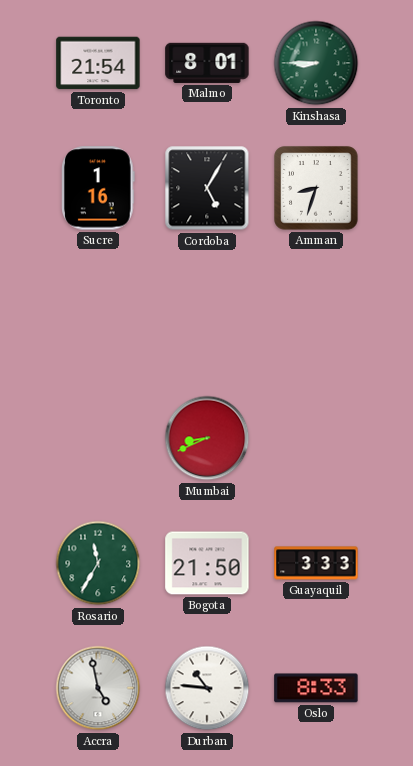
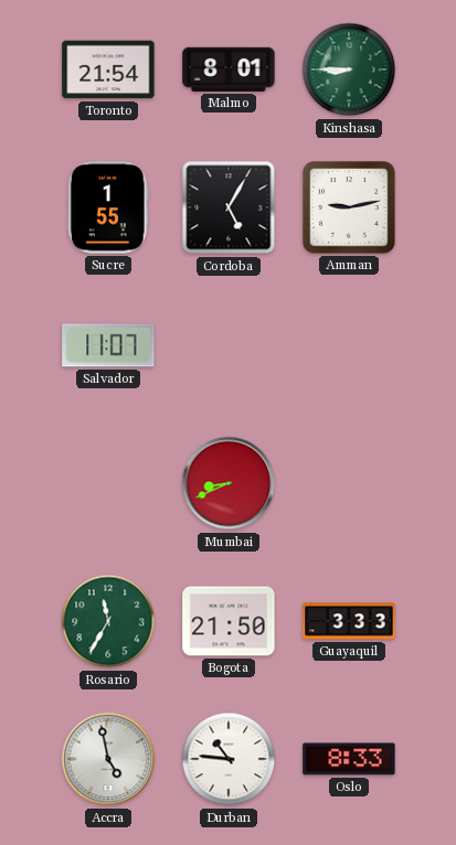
Sucre: 1:16 -> 1:55 (109, 207)
Amman: 8:33 -> 9:13 (349, 207)
Salvador: none -> 11:07 (108, 345)
